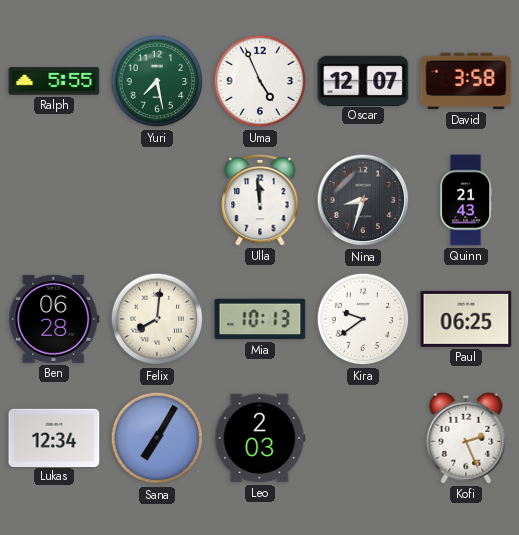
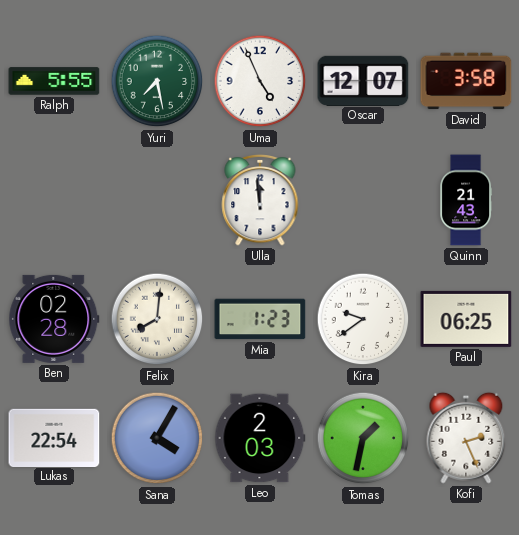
Nina: 8:33 -> none (363, 200)
Ben: 06:28 -> 02:28 (54, 319)
Mia: 10:13 -> 1:23 (260, 319)
Lukas: 12:34 -> 22:54 (54, 437)
Sana: 7:05 -> 4:05 (157, 438)
Tomas: none -> 1:32 (363, 438)
